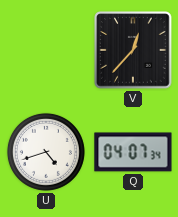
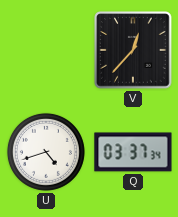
Q: 04:07 -> 03:37 (133, 152)
